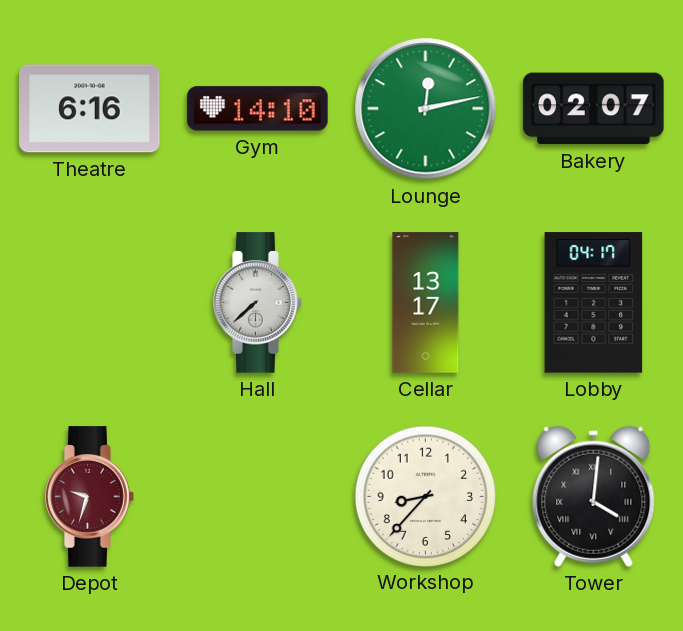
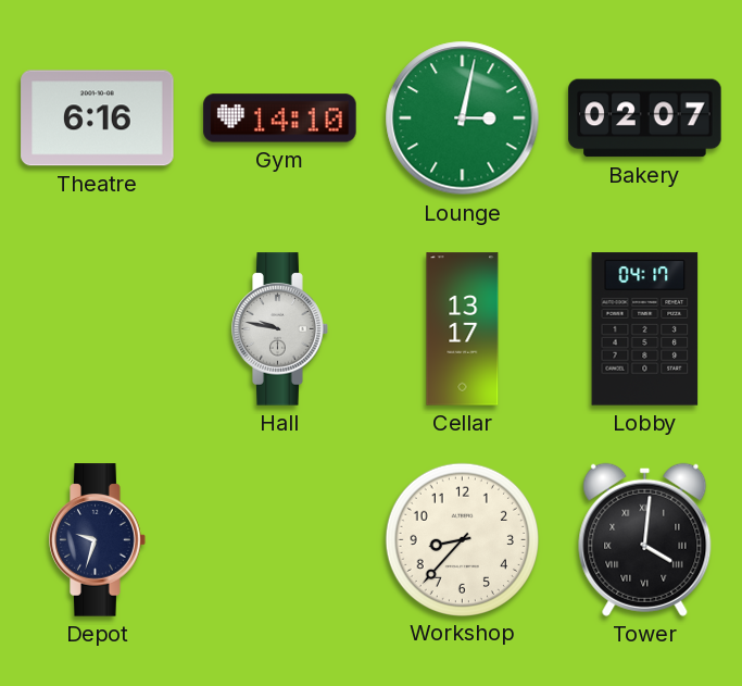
Lounge: 12:13 -> 3:02 (463, 119)
Hall: 7:38 -> 9:47 (280, 329)
Depot dial: burgundy -> navy (98, 540)
